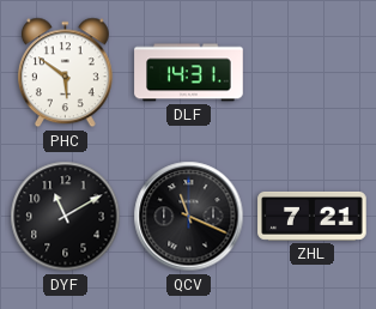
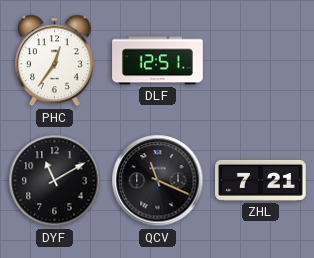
PHC: 5:51 -> 12:36 (54, 61)
DLF: 14:31 -> 12:51 (158, 61)
